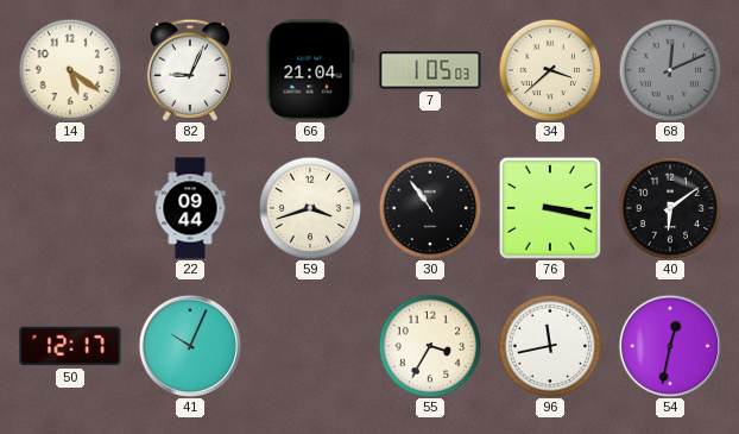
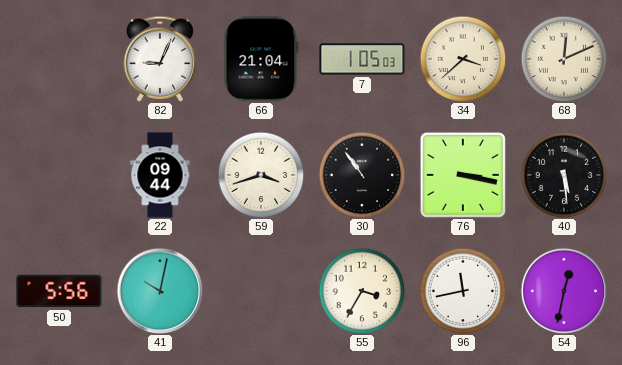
14: 5:21 -> none (70, 70)
68 dial: grey -> cream (564, 59)
40: 6:09 -> 5:29 (564, 175)
50: 12:17 -> 5:56 (59, 291)
41: 10:04 -> 10:02 (160, 291)
